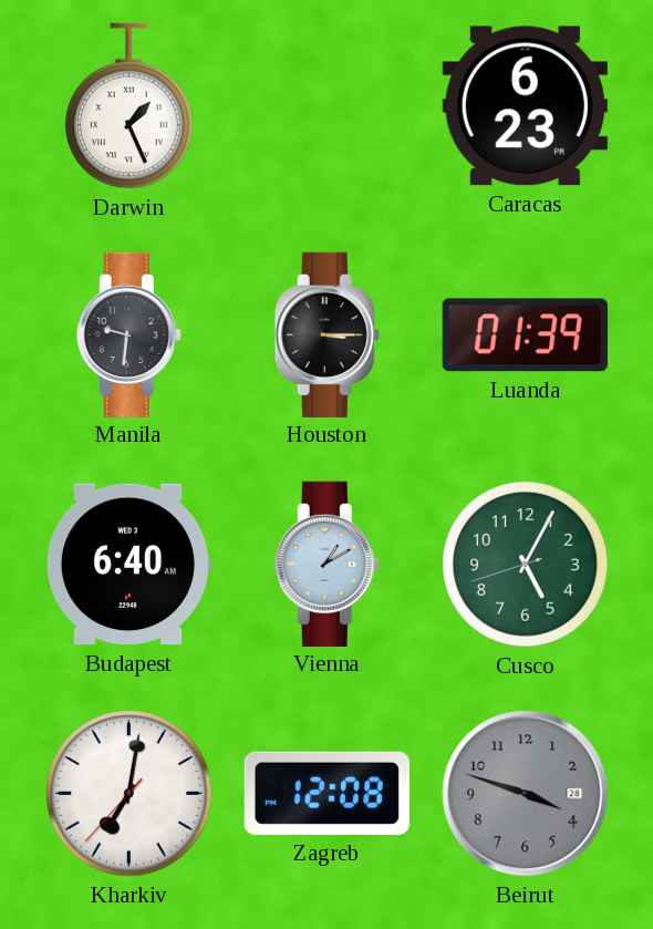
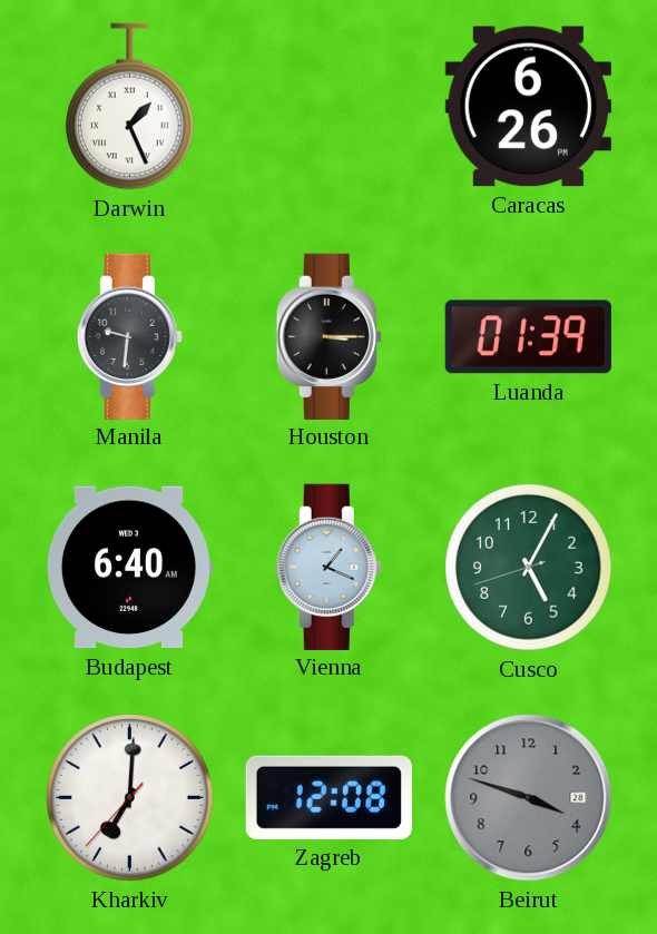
Caracas: 6:23 -> 6:26 (528, 107)
Vienna: 1:10 -> 1:19 (329, 567)
Kharkiv: 7:01 -> 7:00 (130, 798)
